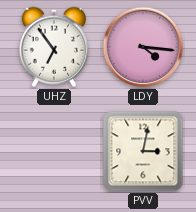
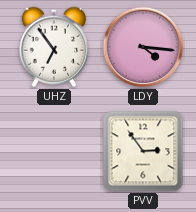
PVV: 3:02 -> 2:54 (143, 151)
